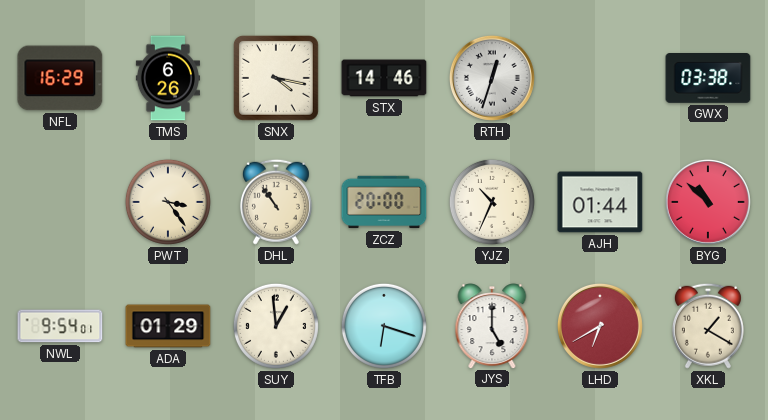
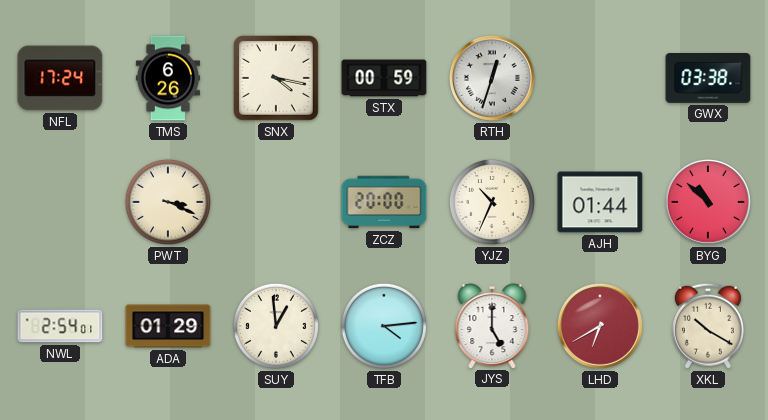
NFL: 16:29 -> 17:24 (60, 78)
STX: 14:46 -> 00:59 (384, 78)
PWT: 3:24 -> 3:19 (168, 202)
DHL: 10:54 -> none (276, 202)
NWL: 9:54 -> 2:54 (60, 326)
TFB: 6:18 -> 4:14 (384, 326)
XKL: 1:20 -> 10:20 (708, 326)
